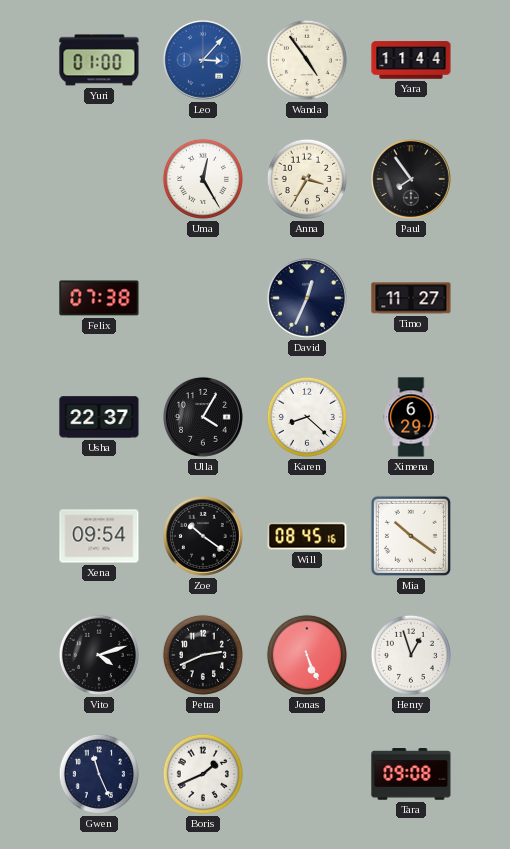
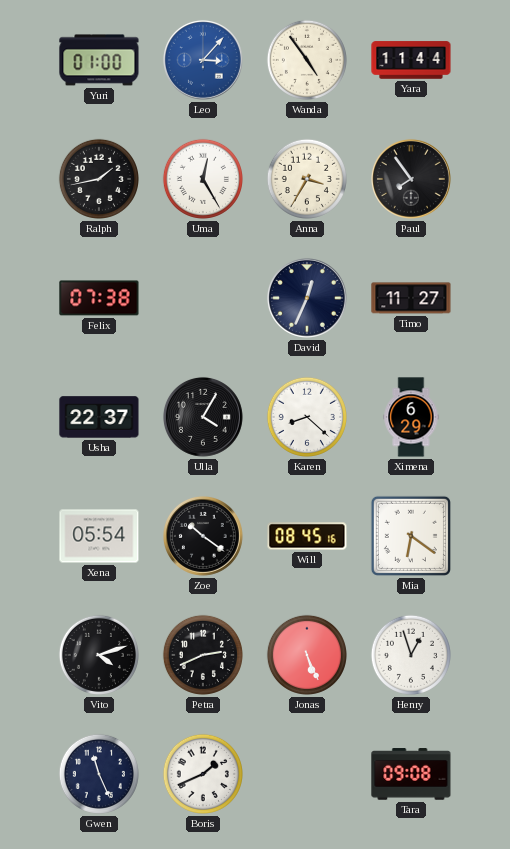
Ralph: none -> 1:43 (99, 179)
Xena: 09:54 -> 05:54 (99, 536)
Mia: 10:21 -> 6:21 (411, 536)
